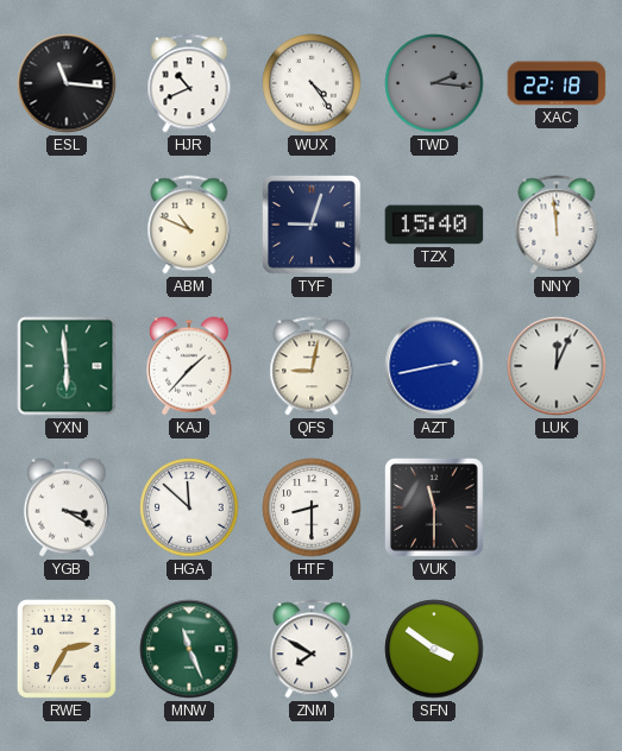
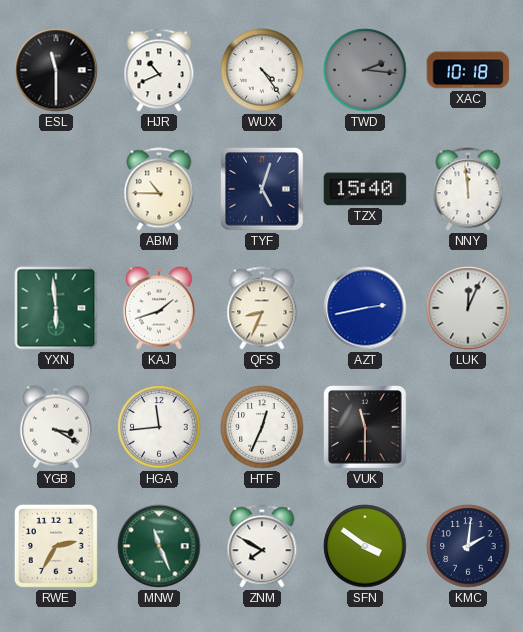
ESL: 11:16 -> 11:30 (56, 70)
XAC: 22:18 -> 10:18 (468, 70)
ABM: 10:49 -> 10:45 (159, 189)
TYF: 9:03 -> 5:03 (262, 189)
KAJ: 1:37 -> 1:42 (159, 308)
QFS: 9:02 -> 8:34 (262, 308)
HGA: 11:52 -> 11:44 (159, 427)
HTF: 8:30 -> 12:34 (262, 427)
KMC: none -> 2:01 (468, 546)
